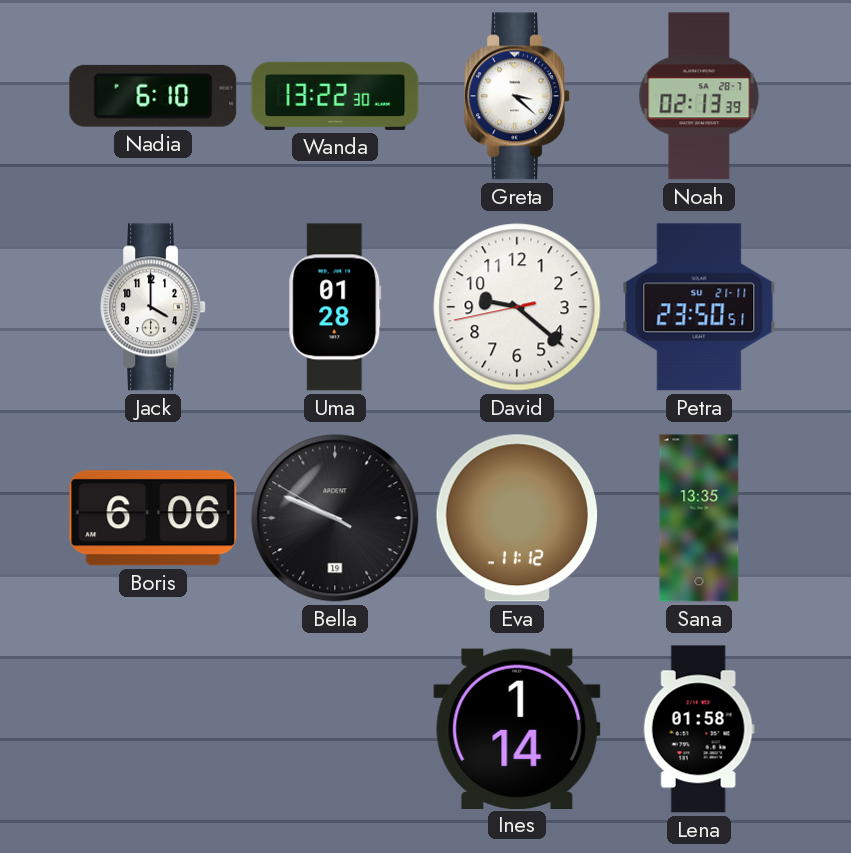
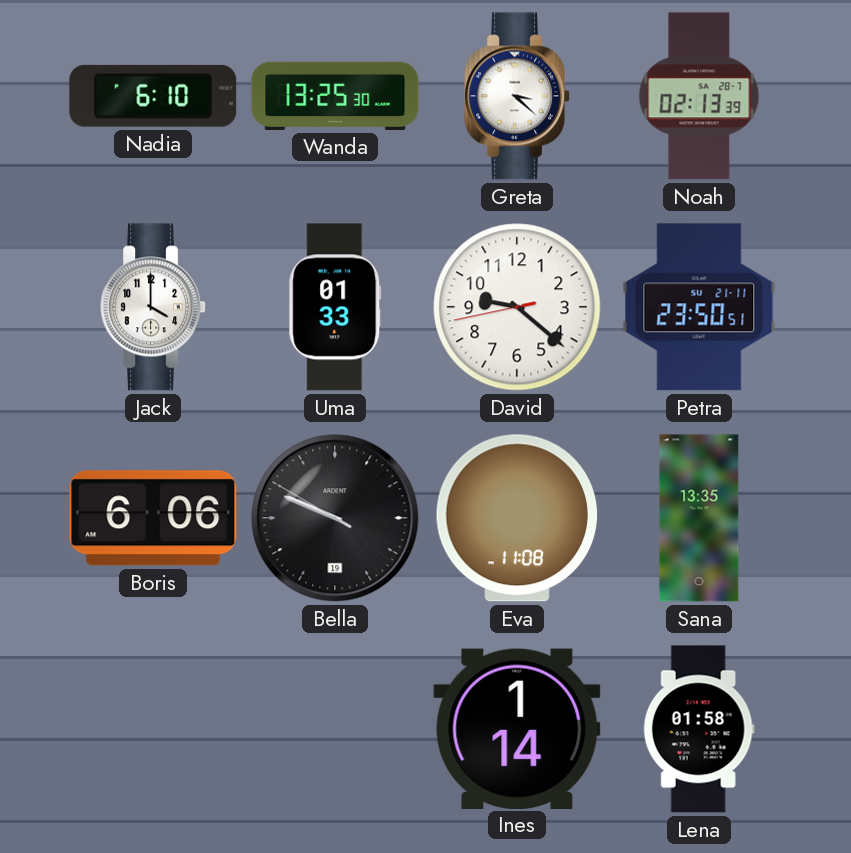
Wanda: 13:22 -> 13:25 (335, 96)
Uma: 01:28 -> 01:33 (335, 307)
Eva: 11:12 -> 11:08 (517, 518)
